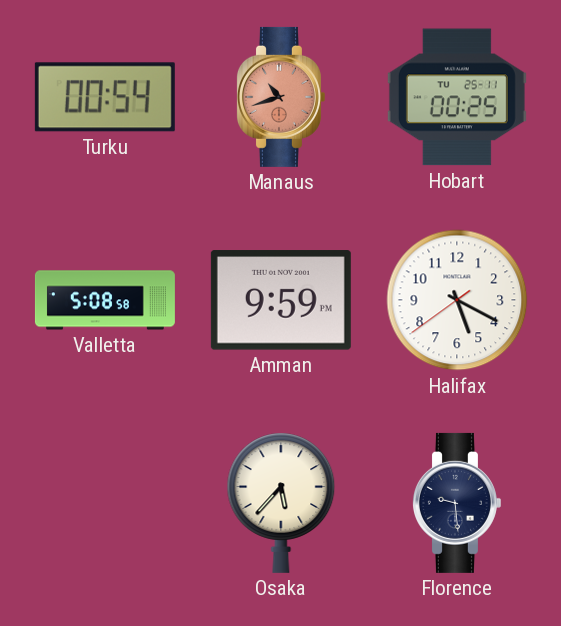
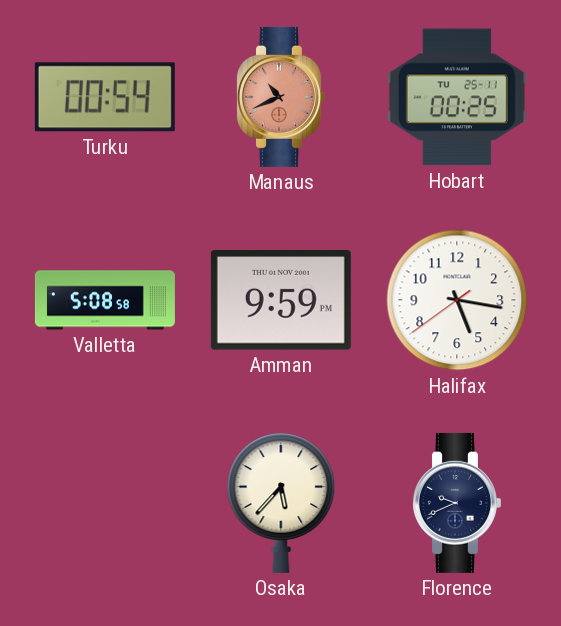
Manaus: 10:42 -> 10:41 (280, 97)
Halifax: 5:19 -> 5:16 (457, 300)
Florence: 9:29 -> 9:41 (456, 503)
